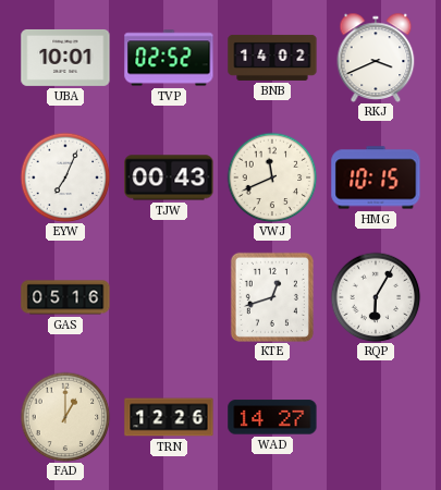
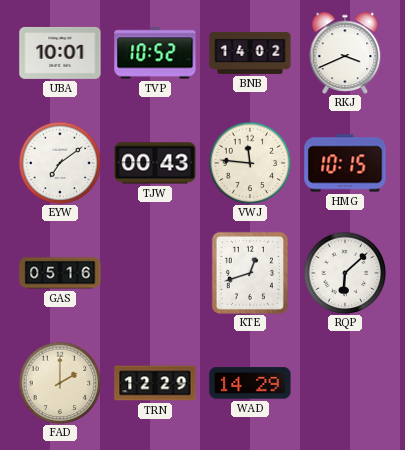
TVP: 02:52 -> 10:52 (155, 53)
EYW: 7:04 -> 7:09 (60, 163)
VWJ: 11:41 -> 11:46 (250, 163)
RQP: 6:05 -> 6:08 (345, 273)
FAD: 1:00 -> 2:00 (60, 383)
TRN: 12:26 -> 12:29 (155, 383)
WAD: 14:27 -> 14:29 (250, 383)
